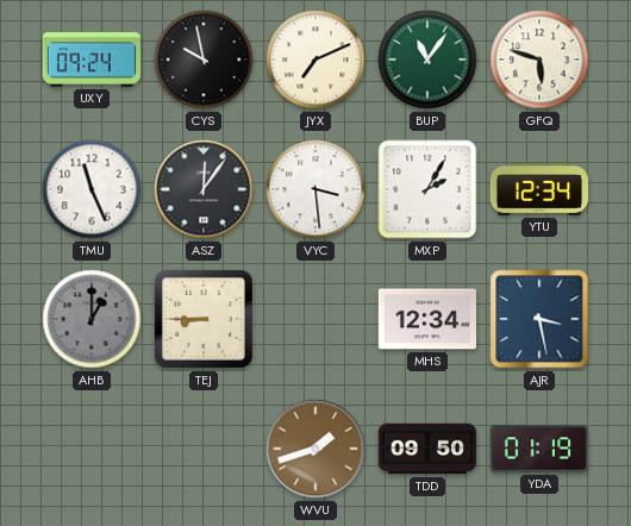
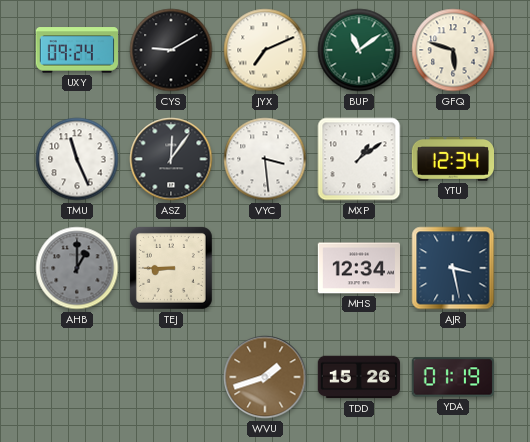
CYS: 9:58 -> 9:10 (171, 50)
BUP: 11:06 -> 11:09 (359, 50)
MXP: 2:05 -> 1:09 (359, 159)
TDD: 09:50 -> 15:26 (358, 377)
